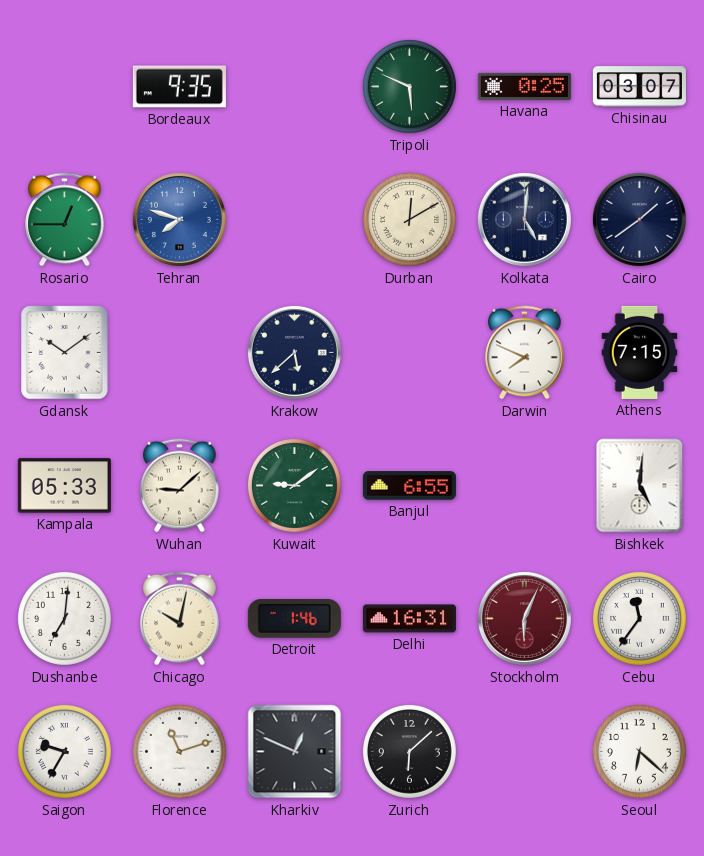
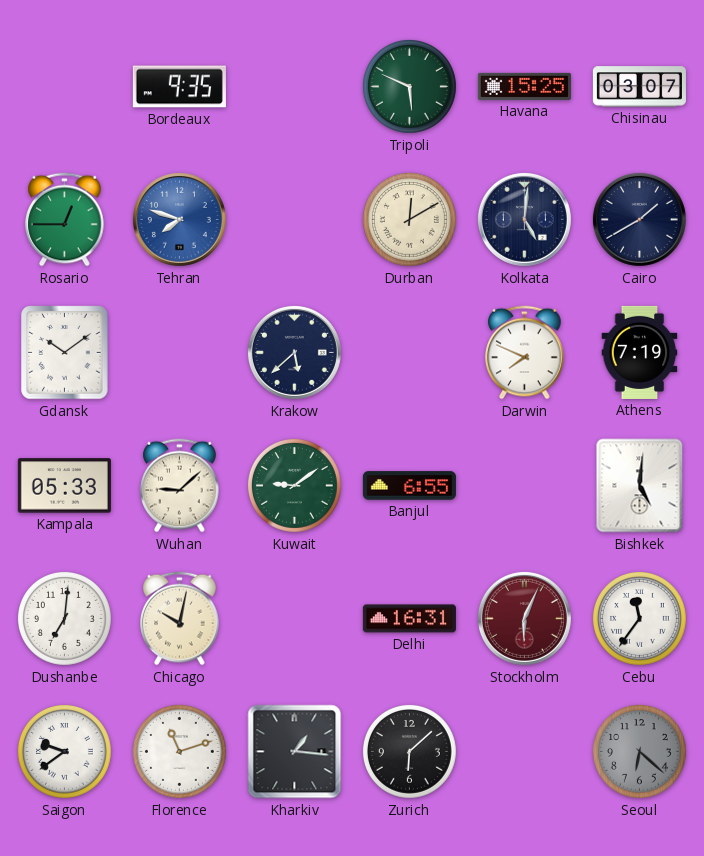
Havana: 0:25 -> 15:25 (524, 86)
Cairo: 1:39 -> 1:40 (639, 219)
Athens: 7:15 -> 7:19 (640, 352)
Detroit: 1:46 -> none (294, 619)
Saigon: 9:35 -> 9:39 (64, 751)
Kharkiv: 12:49 -> 1:16 (295, 752)
Seoul dial: white -> grey (639, 751)
